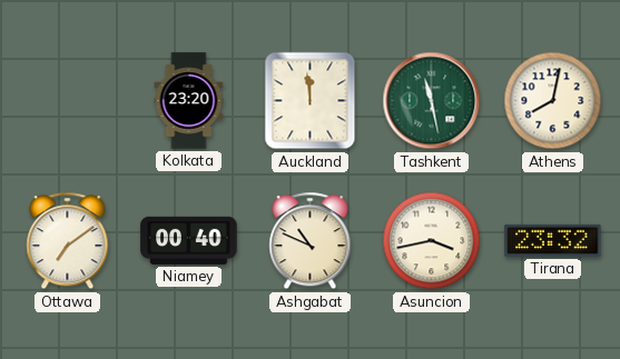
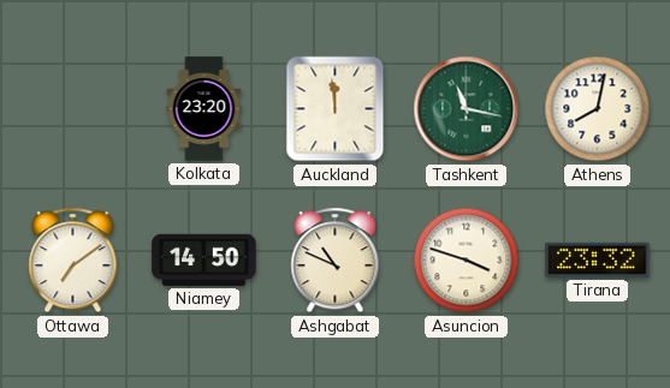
Tashkent: 11:28 -> 11:17 (467, 109)
Niamey: 00:40 -> 14:50 (204, 259)
Asuncion: 3:43 -> 3:48 (467, 261)
